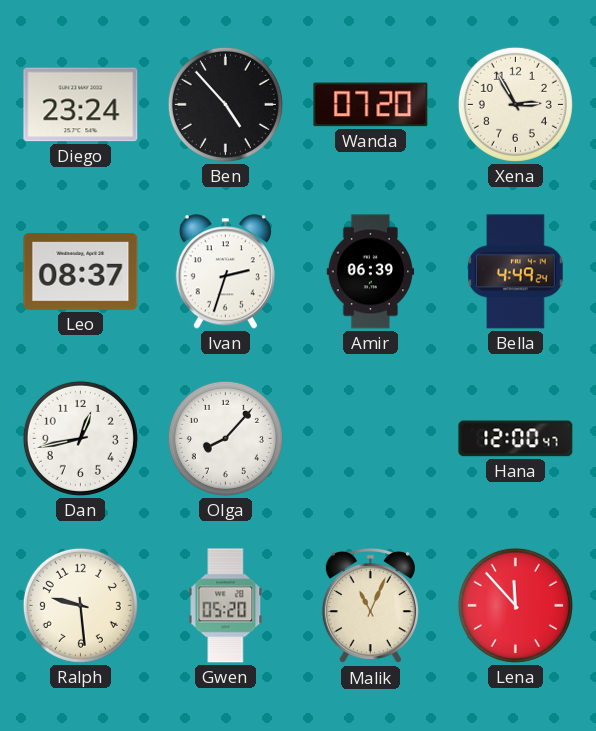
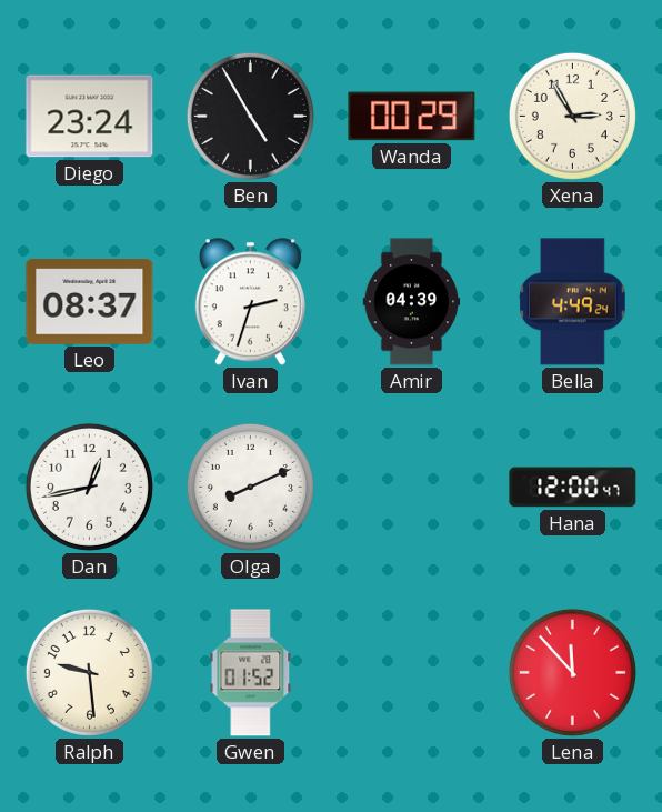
Ben: 4:53 -> 4:55 (250, 116)
Wanda: 07:20 -> 00:29 (412, 117)
Amir: 06:39 -> 04:39 (412, 302)
Olga: 8:07 -> 8:11 (250, 487)
Gwen: 05:20 -> 01:52 (251, 673)
Malik: 11:04 -> none (370, 606)
